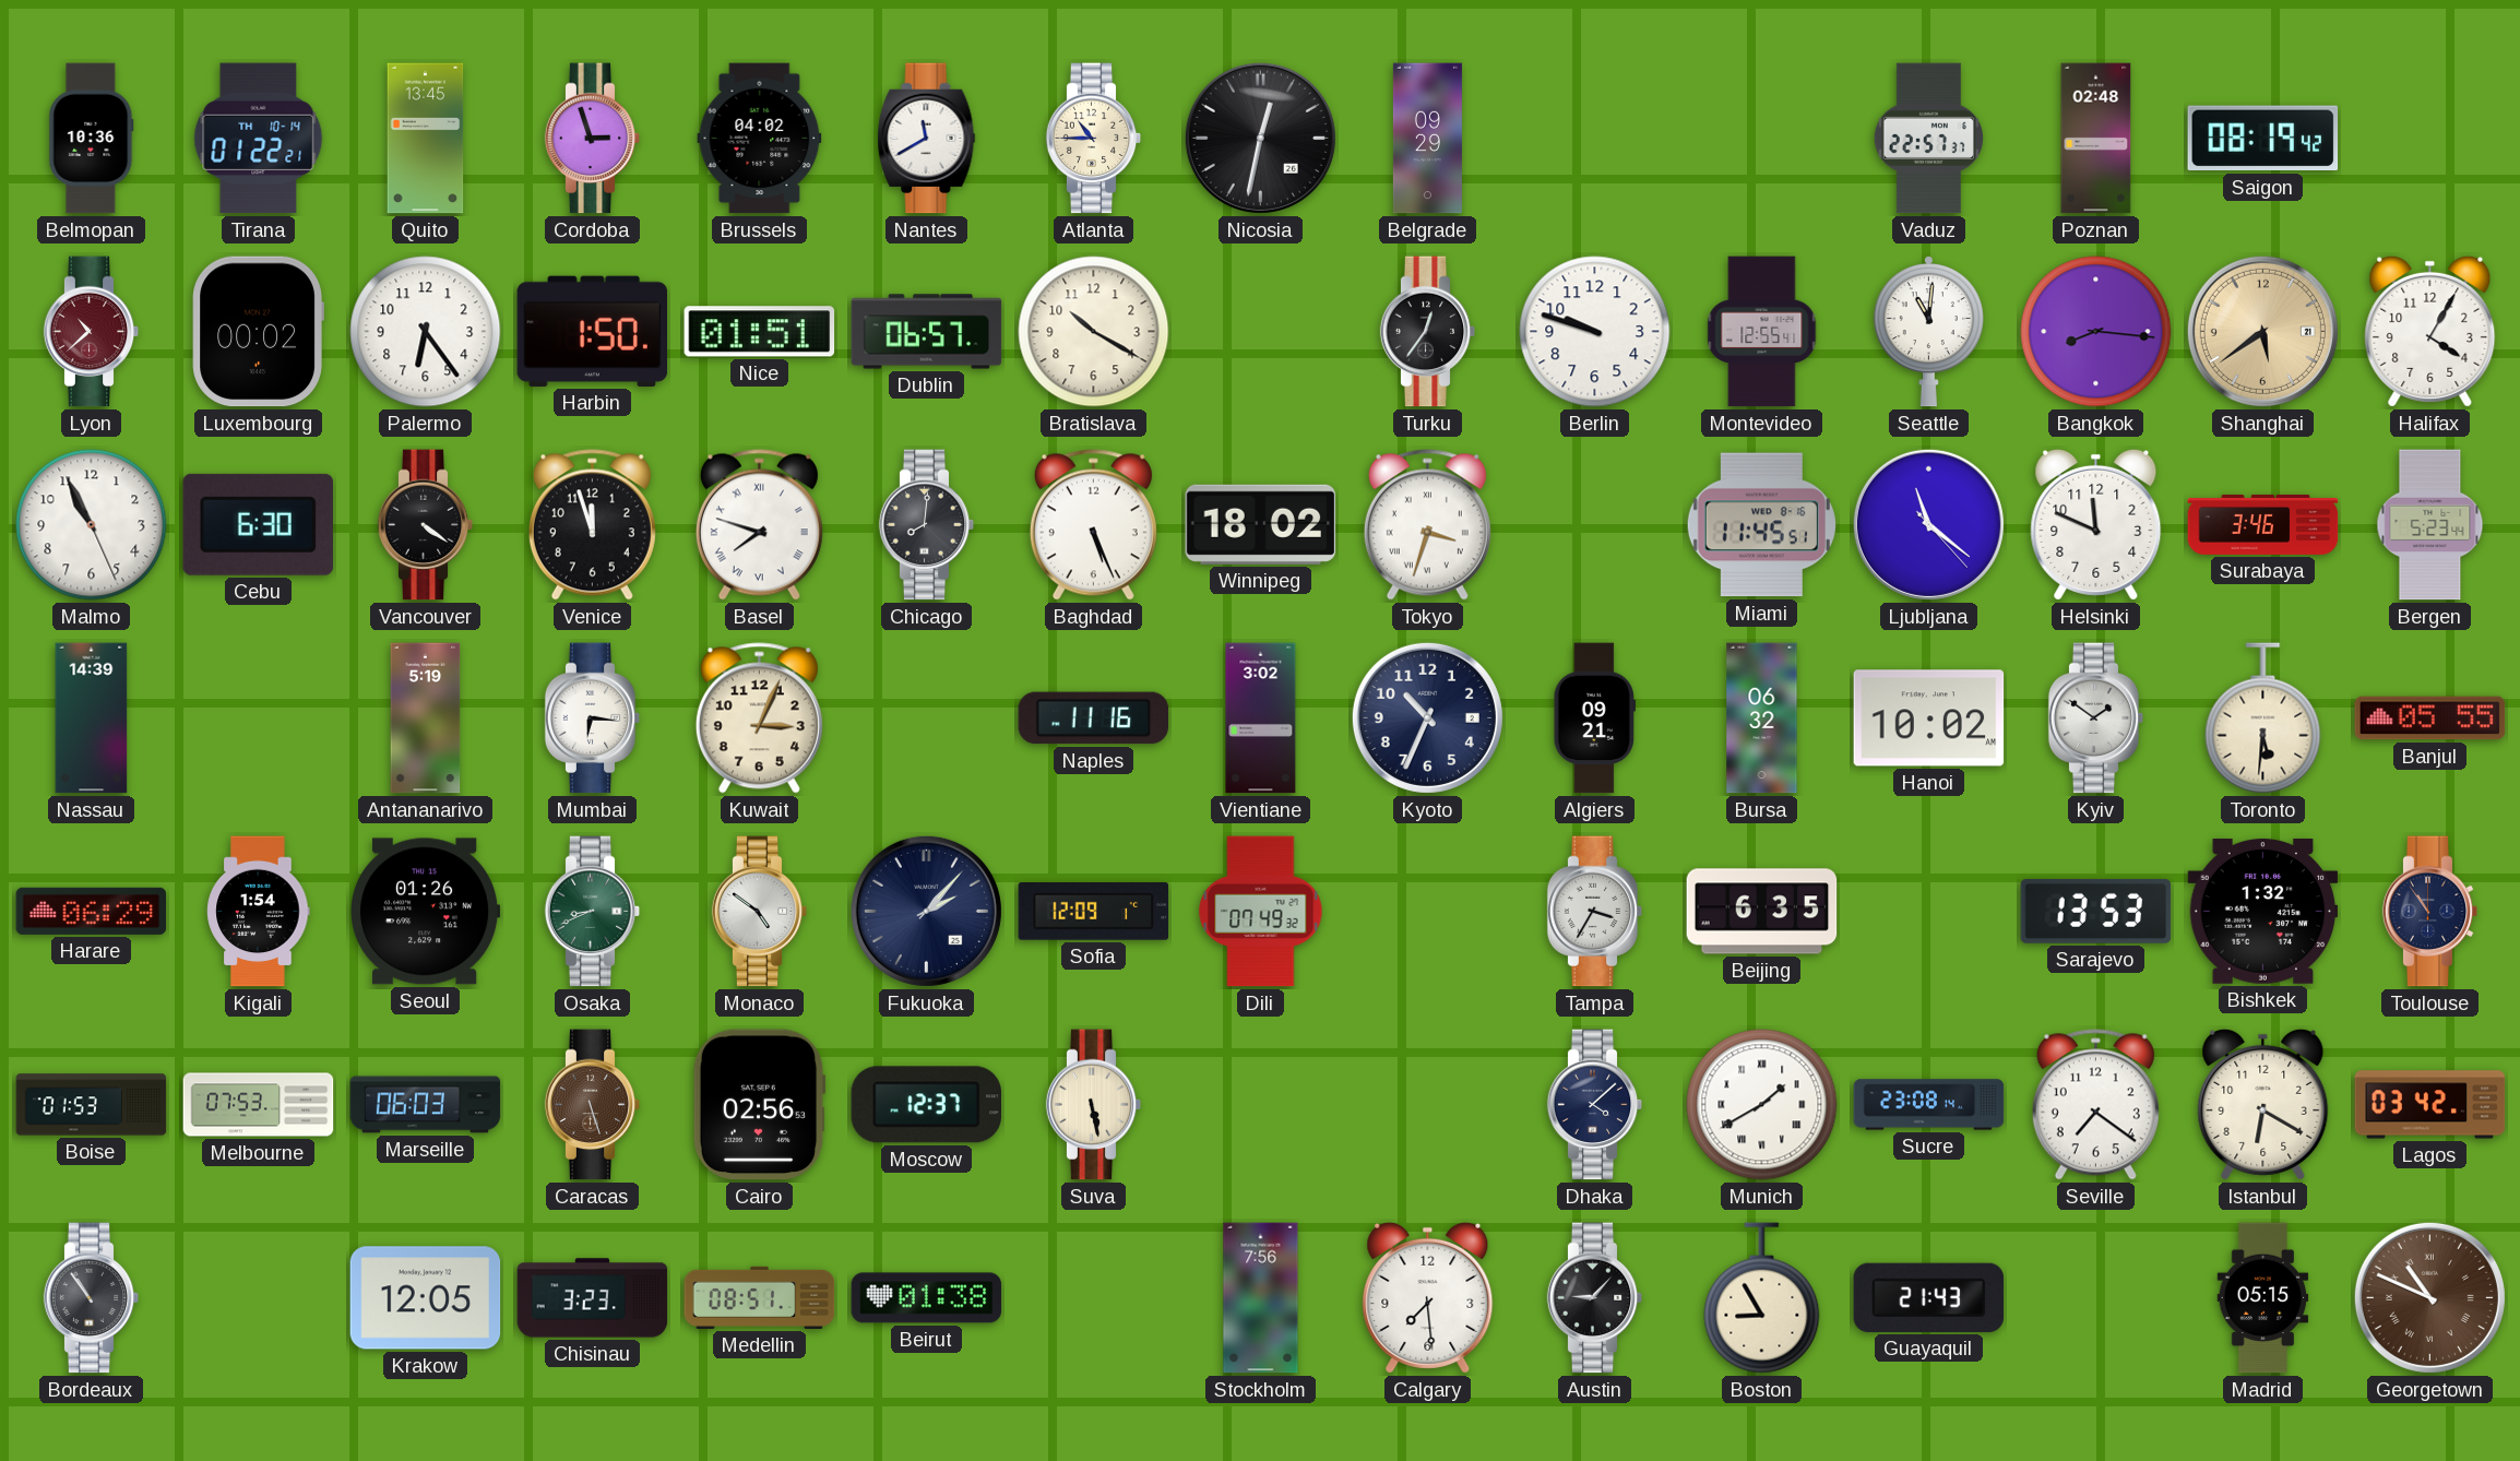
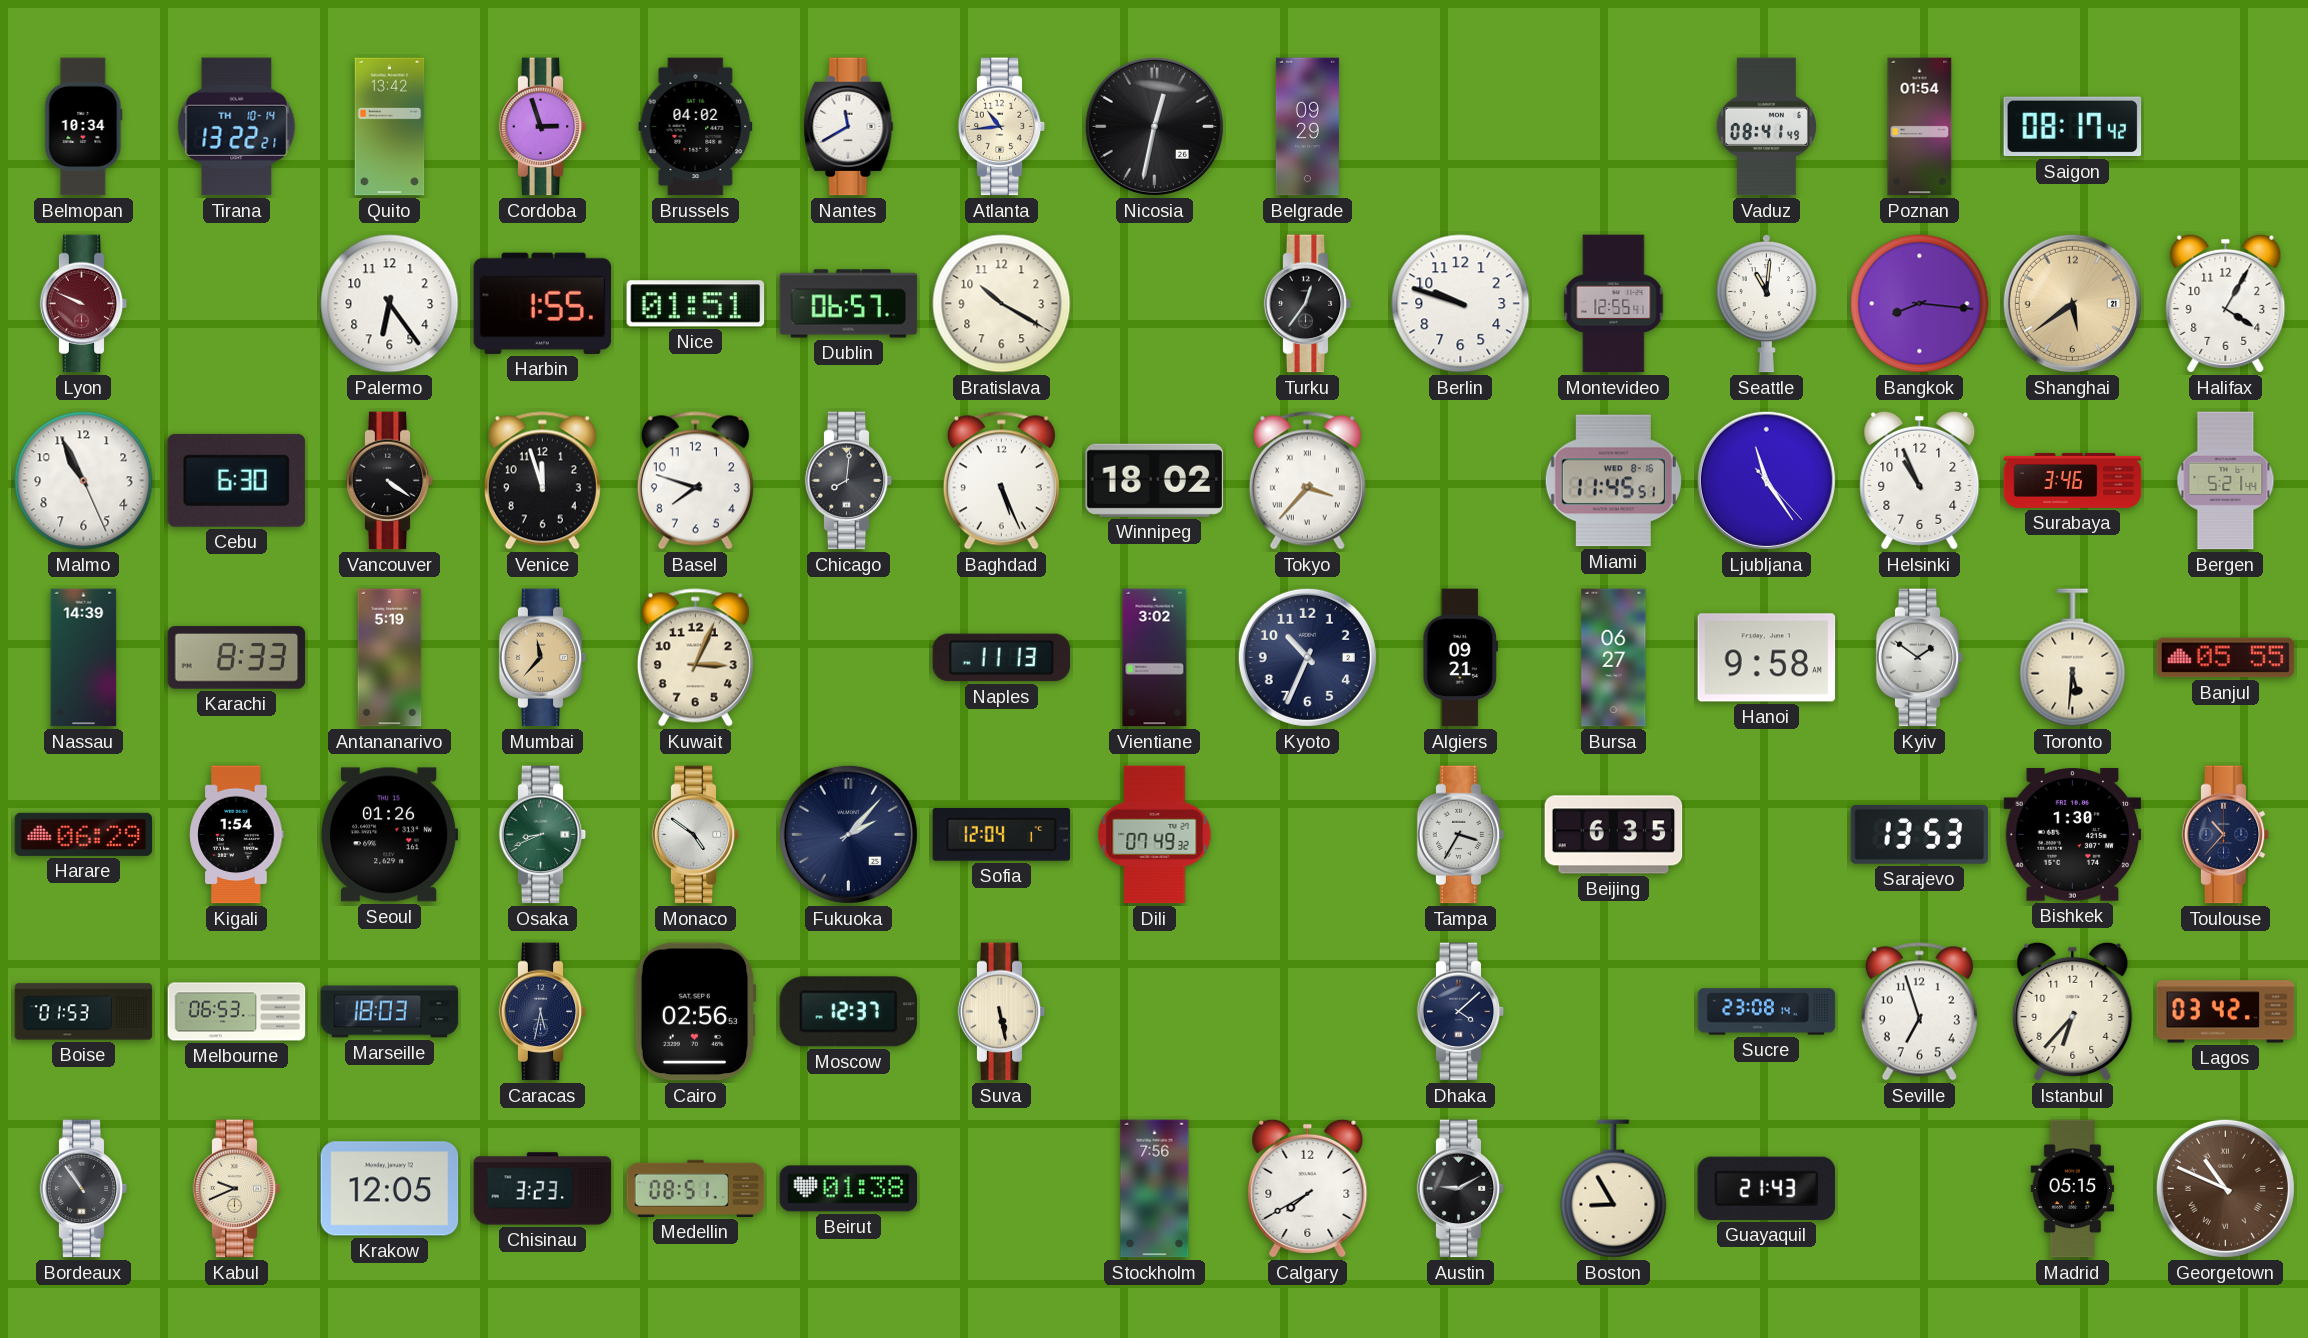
Belmopan: 10:36 -> 10:34 (84, 127)
Tirana: 01:22 -> 13:22 (237, 127)
Quito: 13:45 -> 13:42 (390, 127)
Atlanta: 10:45 -> 10:44 (1002, 127)
Vaduz: 22:57 -> 08:41 (1766, 127)
Poznan: 02:48 -> 01:54 (1920, 127)
Saigon: 08:19 -> 08:17 (2073, 127)
Lyon: 10:38 -> 9:49 (84, 304)
Luxembourg: 00:02 -> none (258, 332)
Harbin: 1:50 -> 1:55 (543, 303)
Basel numerals: Roman -> Arabic (695, 481)
Tokyo: 3:33 -> 3:37 (1307, 481)
Ljubljana: 11:21 -> 11:24 (1766, 480)
Helsinki: 11:49 -> 10:56 (1920, 480)
Bergen: 5:23 -> 5:21 (2226, 481)
Karachi: none -> 8:33 (237, 658)
Mumbai: 6:16 -> 11:37 (543, 658)
Mumbai dial: white -> champagne (543, 658)
Naples: 11:16 -> 11:13 (1002, 658)
Bursa: 06:32 -> 06:27 (1614, 658)
Hanoi: 10:02 -> 9:58 (1767, 658)
Sofia: 12:09 -> 12:04 (1002, 835)
Bishkek: 1:32 -> 1:30 (2073, 835)
Toulouse: 10:54 -> 10:37 (2226, 835)
Melbourne: 07:53 -> 06:53 (237, 1012)
Marseille: 06:03 -> 18:03 (390, 1012)
Caracas: 5:27 -> 5:32 (543, 1012)
Caracas dial: brown -> navy (543, 1012)
Munich: 1:40 -> none (1762, 1105)
Seville: 7:21 -> 6:57 (1919, 1012)
Istanbul: 6:20 -> 6:37 (2073, 1011)
Kabul: none -> 9:41 (237, 1189)
Calgary: 7:29 -> 7:40 (1308, 1188)
Austin: 9:07 -> 9:10 (1461, 1189)
